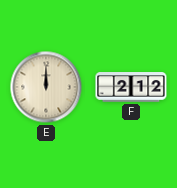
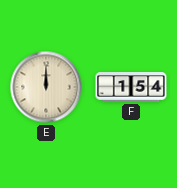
F: 2:12 -> 1:54 (131, 87)
